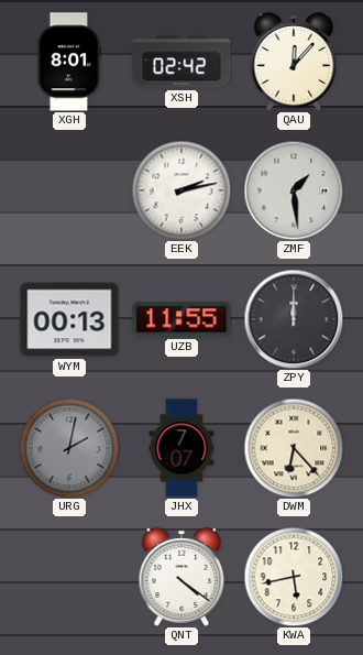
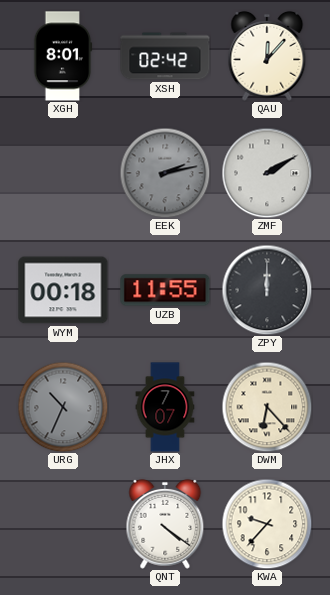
EEK dial: white -> grey (165, 173)
ZMF: 1:29 -> 2:10 (267, 173)
WYM: 00:13 -> 00:18 (63, 290)
URG: 2:02 -> 10:34 (63, 407)
KWA: 5:43 -> 9:37 (267, 524)
